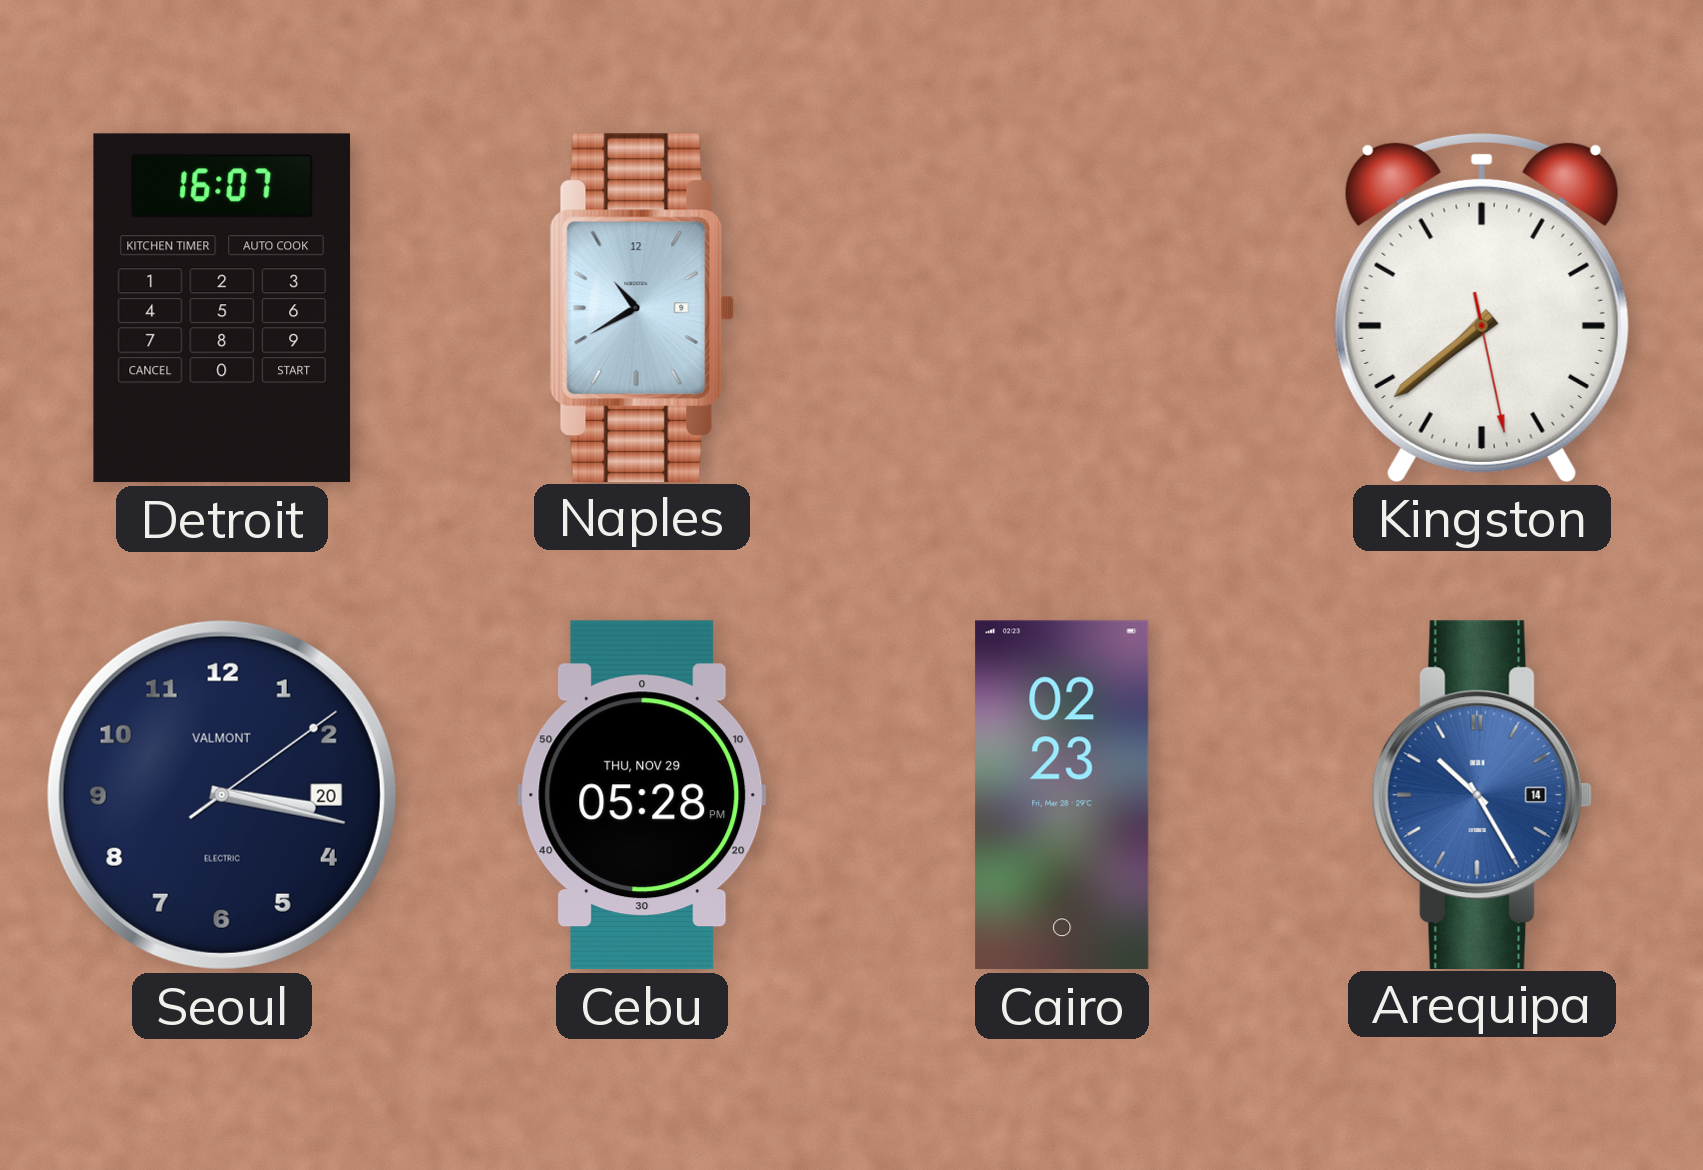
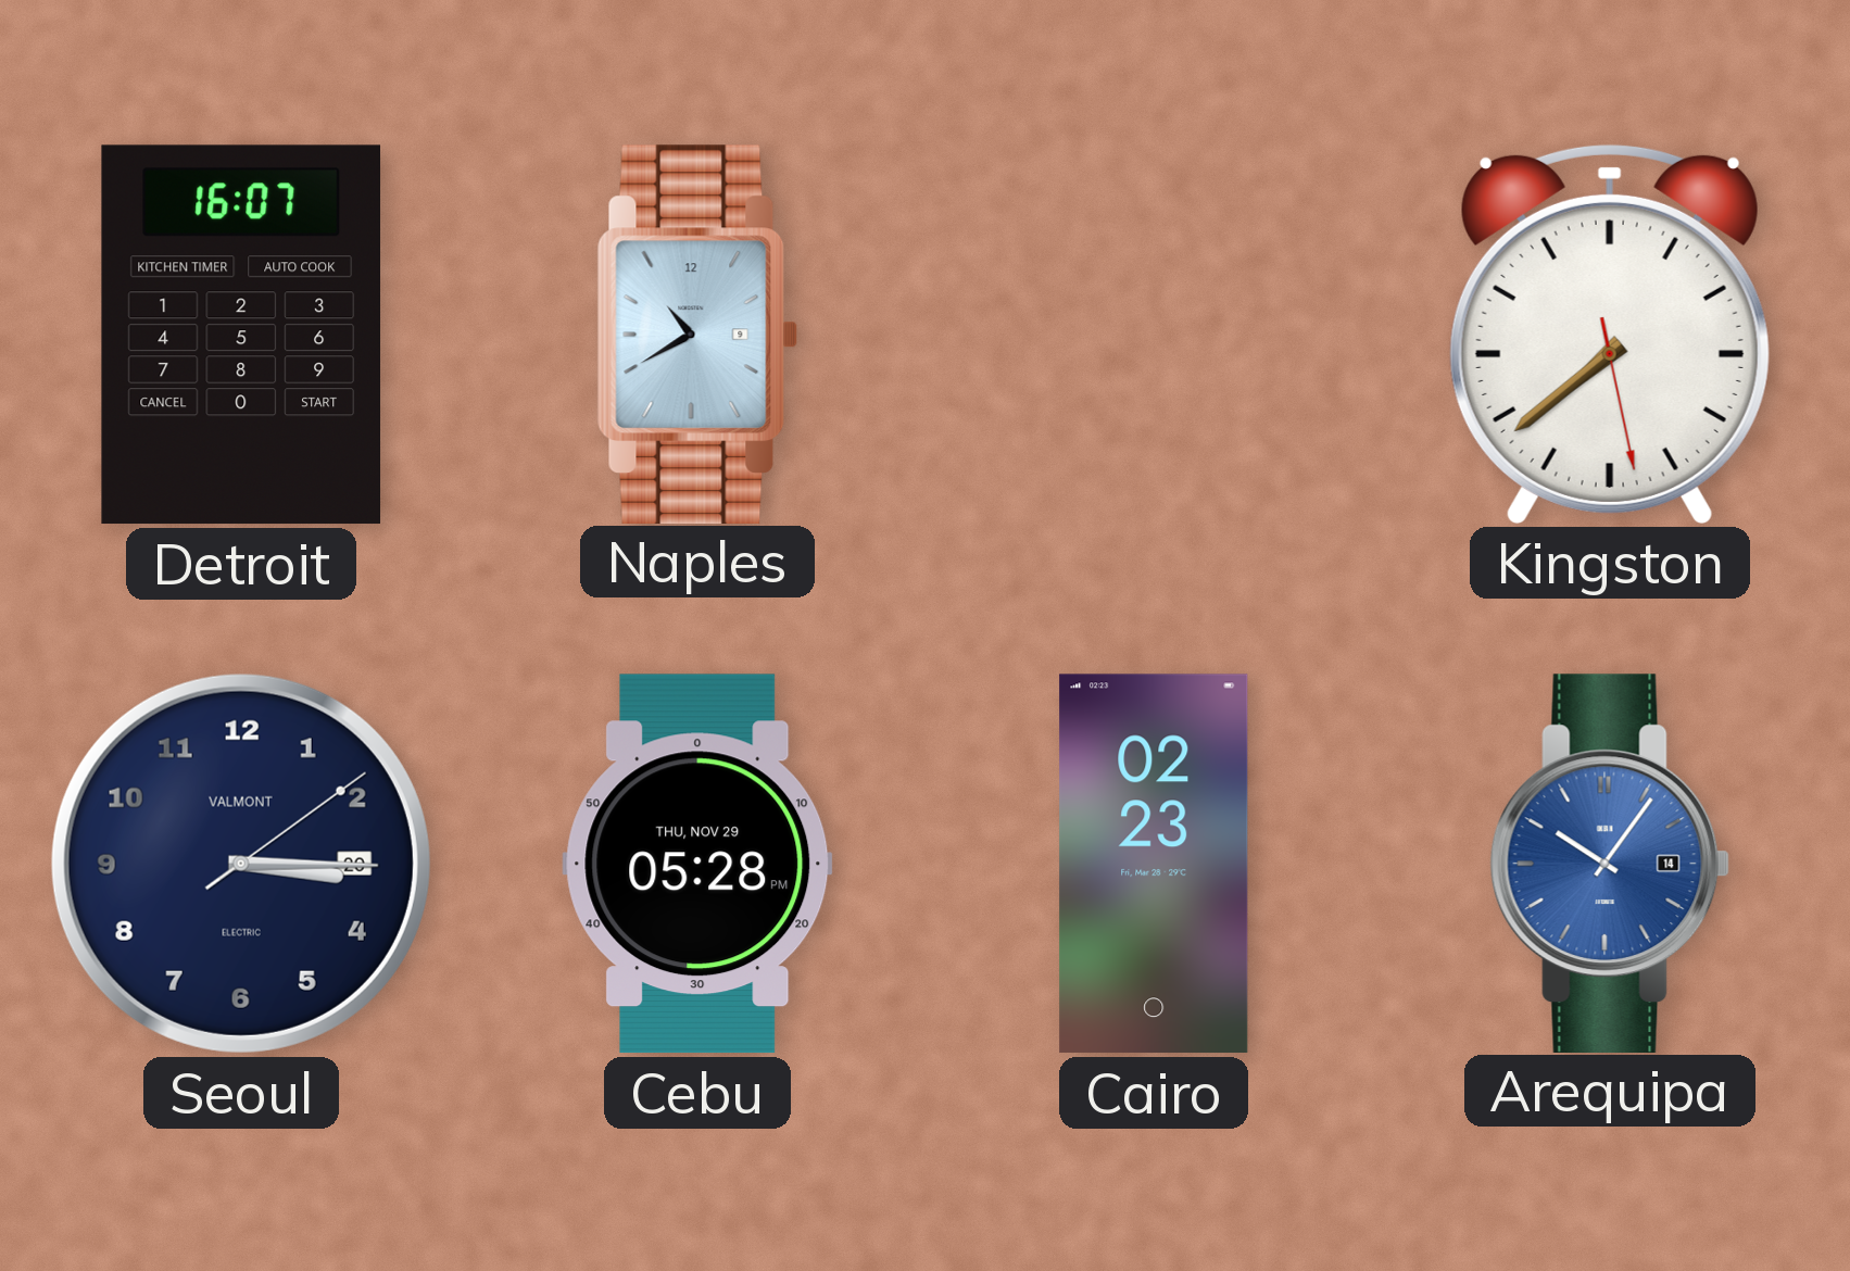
Seoul: 3:17 -> 3:15 (241, 864)
Arequipa: 10:25 -> 10:06 (1610, 863)
